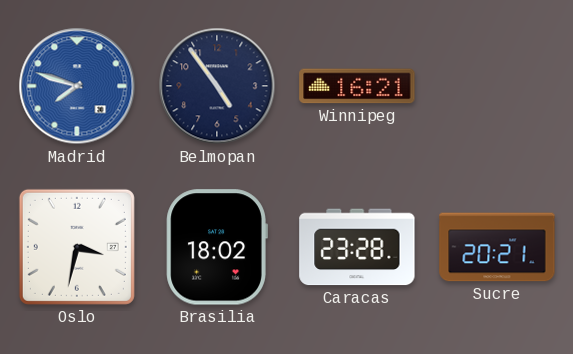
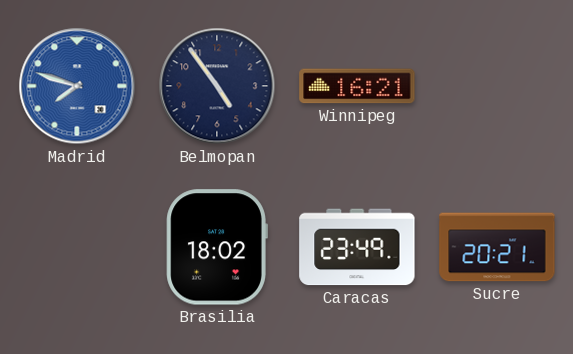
Oslo: 3:32 -> none (77, 247)
Caracas: 23:28 -> 23:49 (357, 247)
